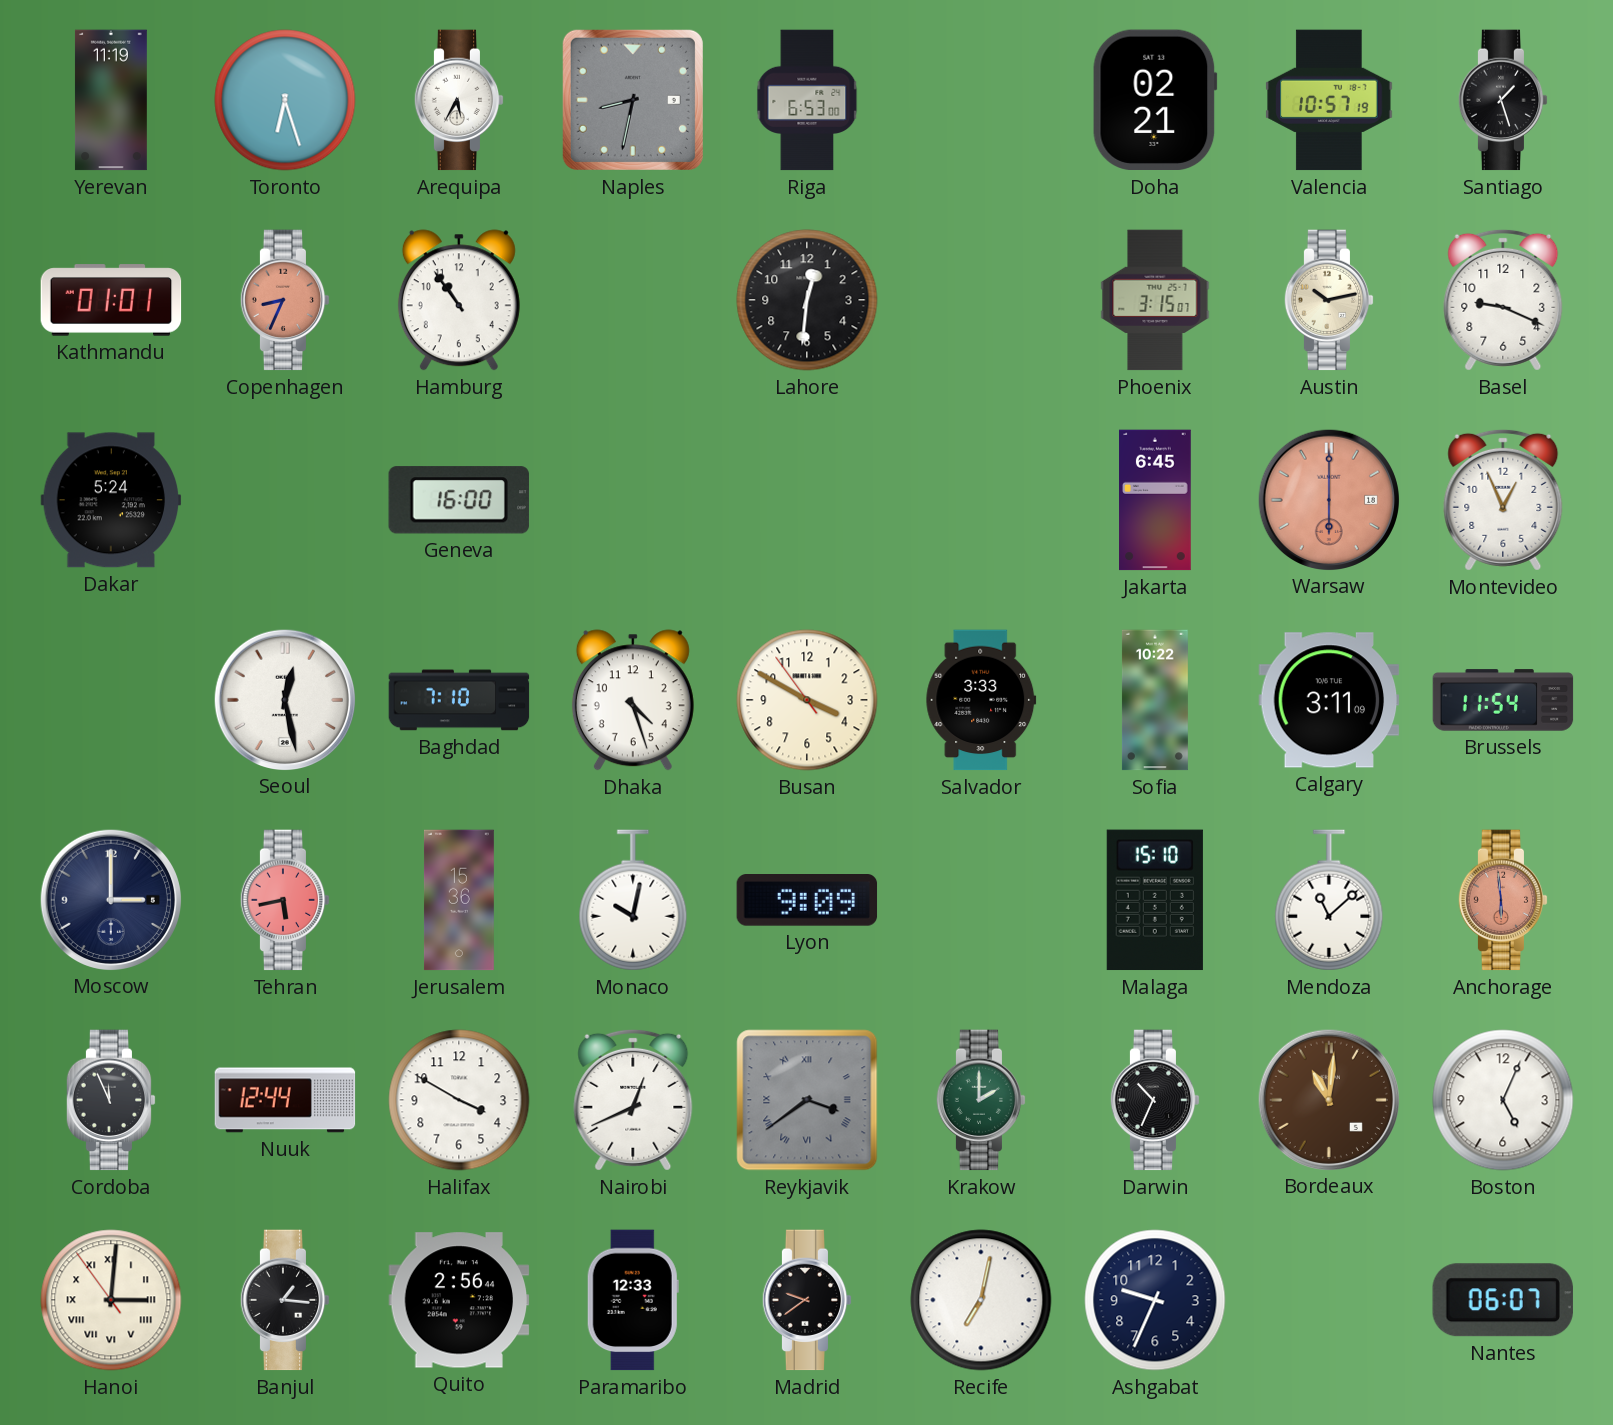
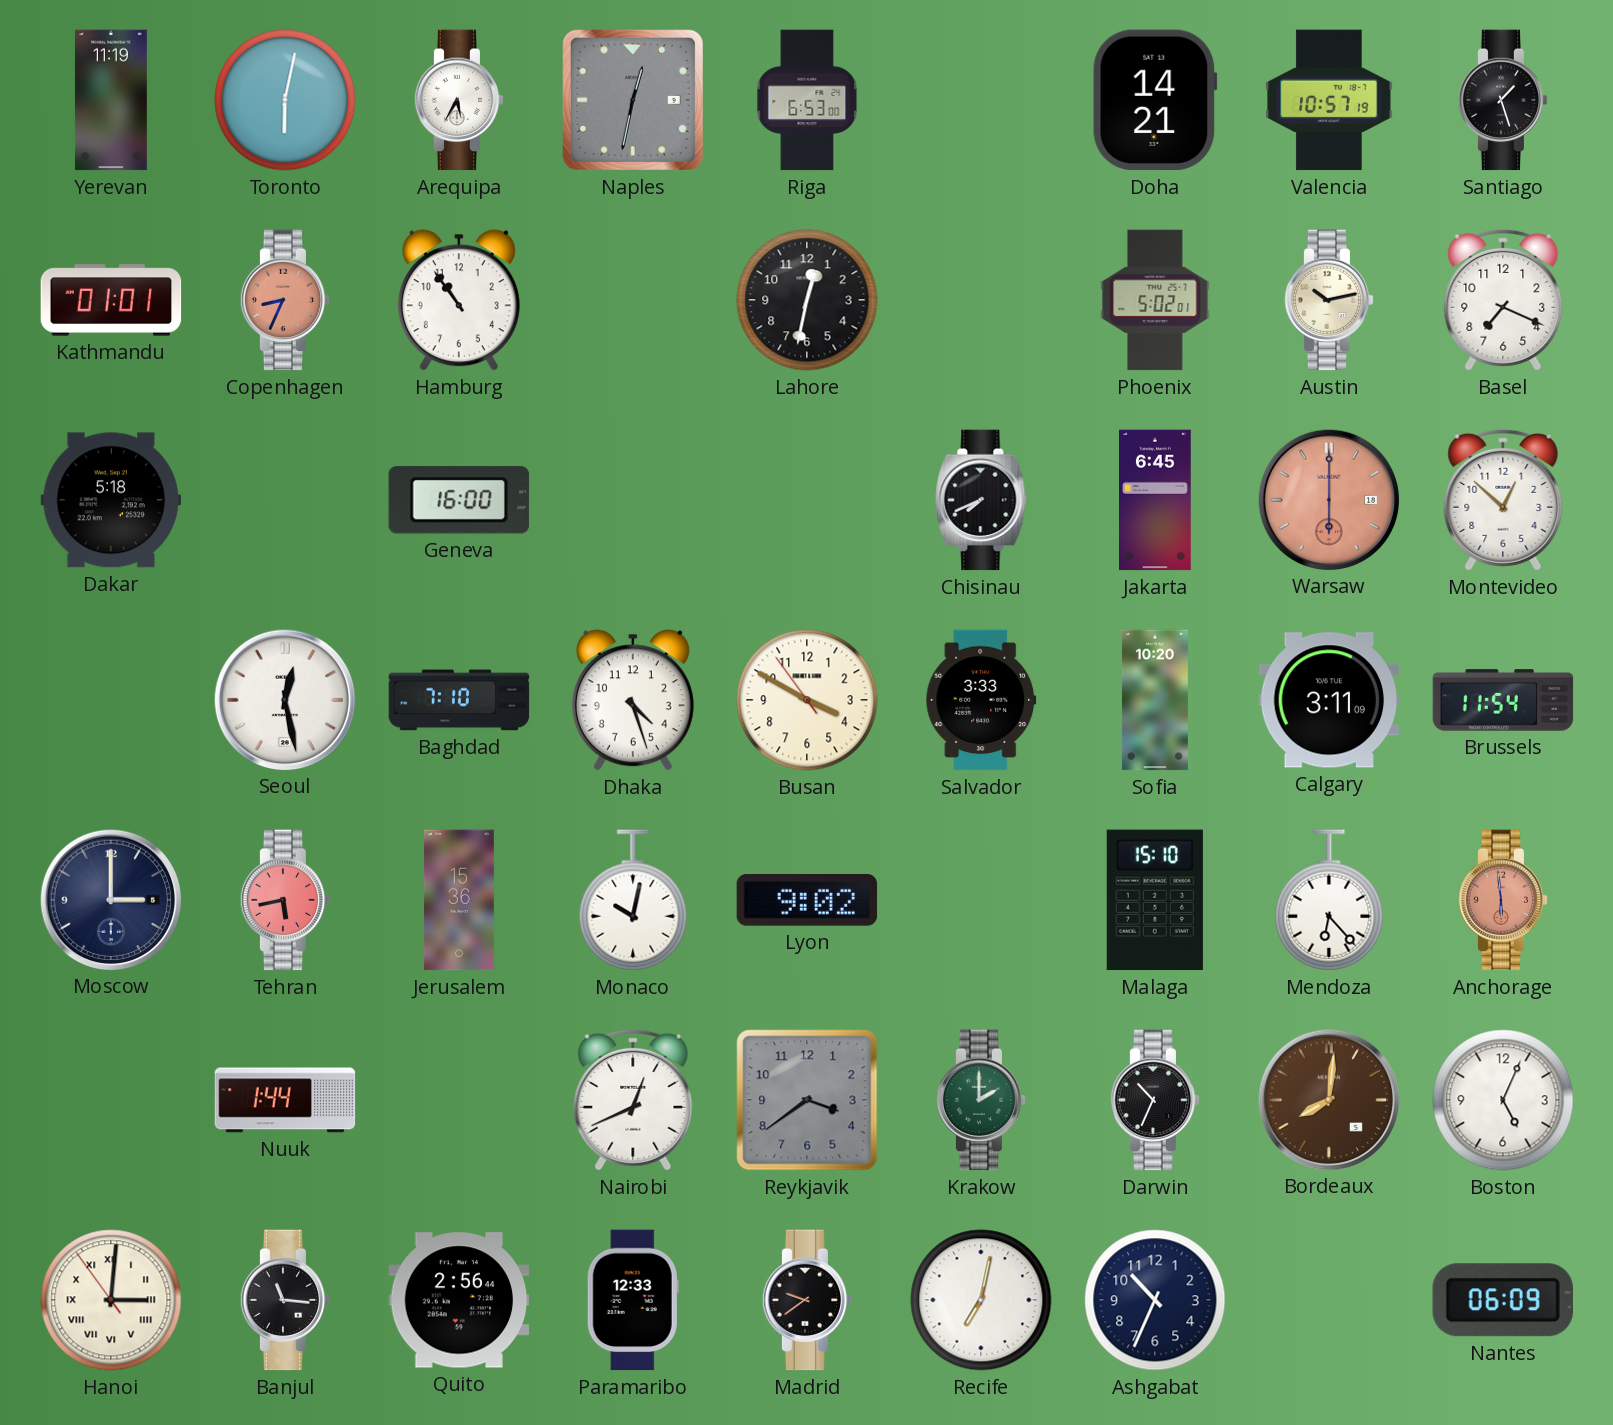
Toronto: 6:27 -> 6:02 (285, 100)
Naples: 8:32 -> 12:32 (633, 100)
Doha: 02:21 -> 14:21 (1155, 100)
Lahore: 12:31 -> 12:32 (807, 300)
Phoenix: 3:15 -> 5:02 (1155, 300)
Basel: 9:19 -> 7:19 (1503, 300)
Dakar: 5:24 -> 5:18 (111, 500)
Chisinau: none -> 7:41 (981, 500)
Montevideo: 12:56 -> 12:52 (1503, 500)
Sofia: 10:22 -> 10:20 (1155, 700)
Lyon: 9:09 -> 9:02 (807, 900)
Mendoza: 11:08 -> 6:23 (1329, 900)
Cordoba: 11:56 -> none (111, 1100)
Nuuk: 12:44 -> 1:44 (285, 1100)
Halifax: 3:50 -> none (459, 1100)
Reykjavik numerals: Roman -> Arabic (807, 1100)
Bordeaux: 11:01 -> 8:01 (1328, 1099)
Banjul: 1:16 -> 11:16 (285, 1300)
Ashgabat: 9:34 -> 10:34 (1155, 1300)
Nantes: 06:07 -> 06:09 (1503, 1300)
